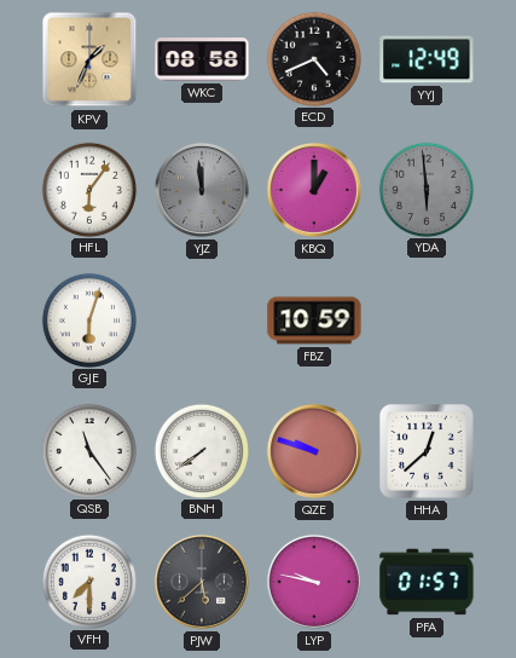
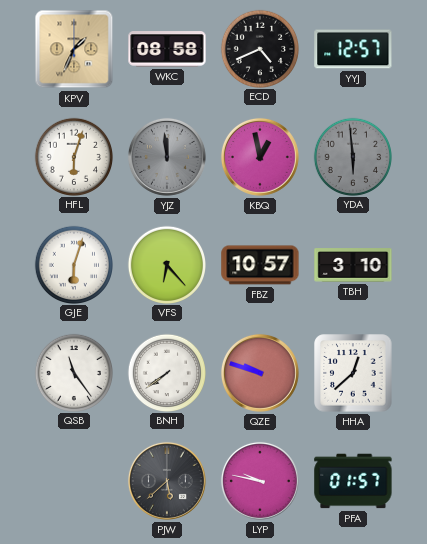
YYJ: 12:49 -> 12:57 (353, 49)
HFL: 6:06 -> 6:03 (73, 156)
KBQ: 1:00 -> 12:58 (260, 157)
VFS: none -> 6:23 (166, 264)
FBZ: 10:59 -> 10:57 (260, 265)
TBH: none -> 3:10 (353, 265)
VFH: 7:30 -> none (88, 581)
